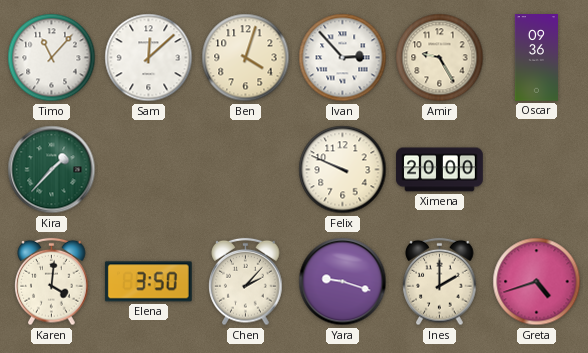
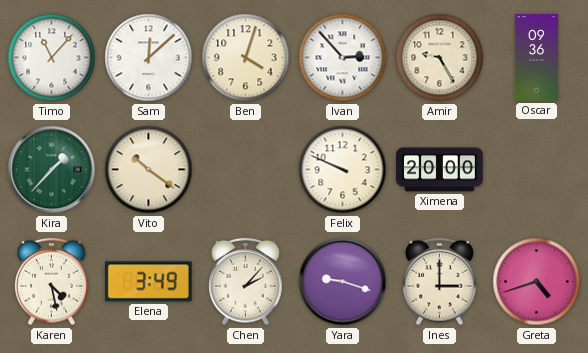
Vito: none -> 10:21 (149, 170)
Karen: 4:01 -> 4:28 (52, 282)
Elena: 3:50 -> 3:49 (148, 282)
Ines: 2:00 -> 3:00 (440, 282)
